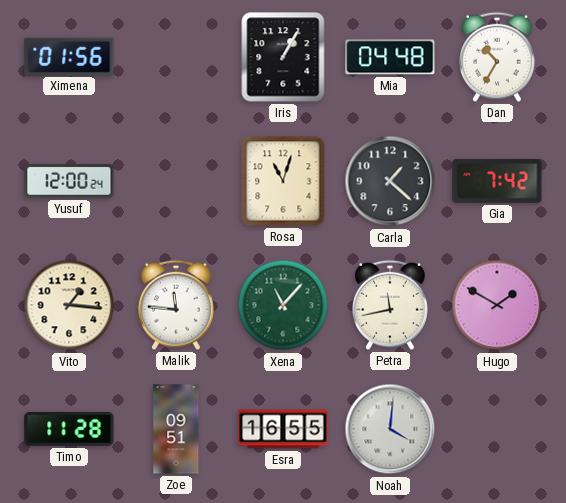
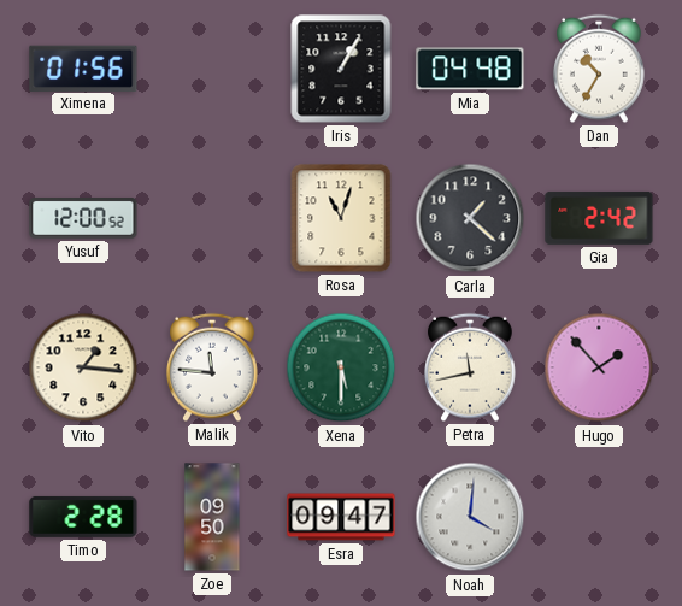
Yusuf: 12:00:24 -> 12:00:52 (83, 219)
Gia: 7:42 -> 2:42 (599, 218)
Xena: 11:07 -> 5:30 (341, 367)
Hugo: 1:50 -> 1:53 (599, 367)
Timo: 11:28 -> 2:28 (83, 517)
Zoe: 09:51 -> 09:50 (212, 517)
Esra: 16:55 -> 09:47 (341, 517)
